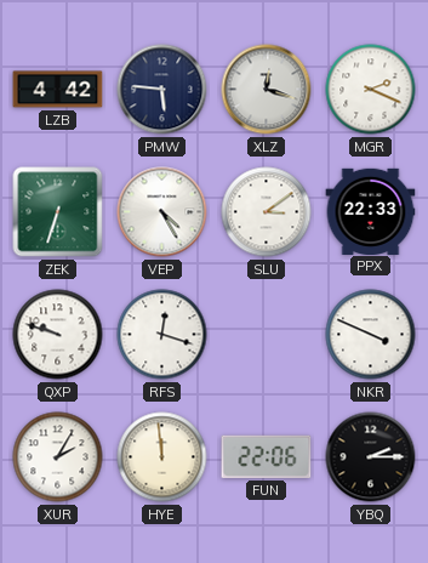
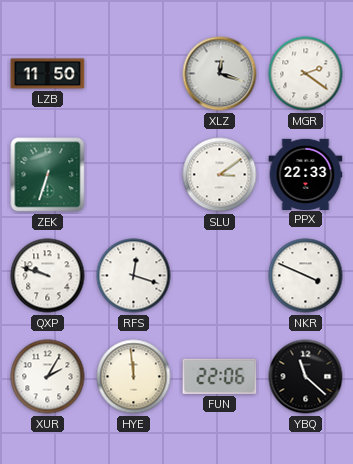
LZB: 4:42 -> 11:50 (48, 74)
PMW: 5:46 -> none (162, 90)
MGR: 2:19 -> 2:21 (306, 74)
VEP: 4:25 -> none (162, 212)
YBQ: 2:15 -> 11:22 (306, 377)
